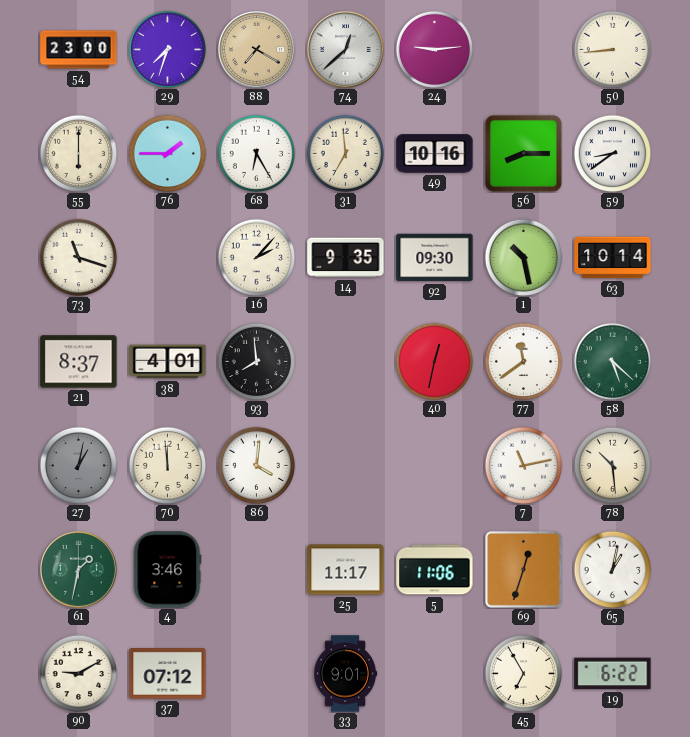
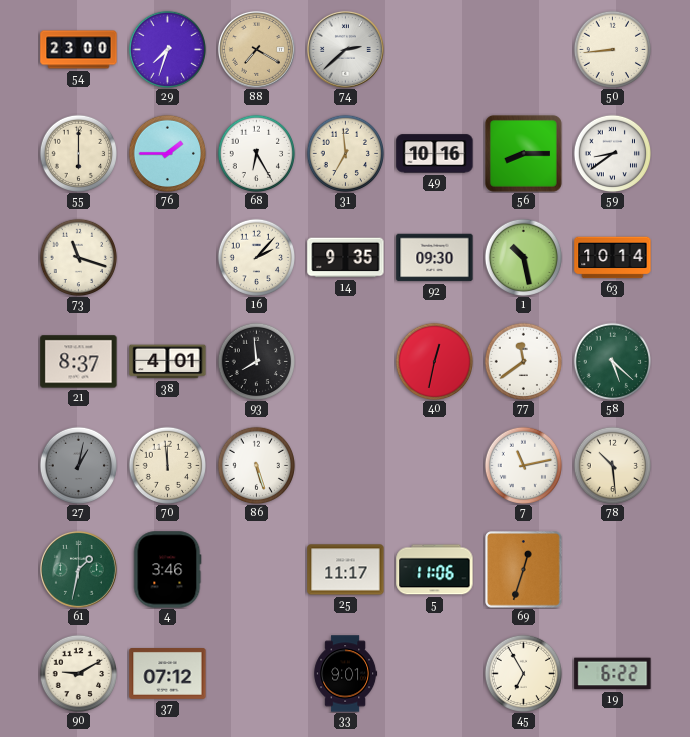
74: 12:38 -> 2:38 (345, 49)
24: 9:14 -> none (434, 49)
86: 4:01 -> 5:27 (256, 465)
65: 1:02 -> none (612, 569)
